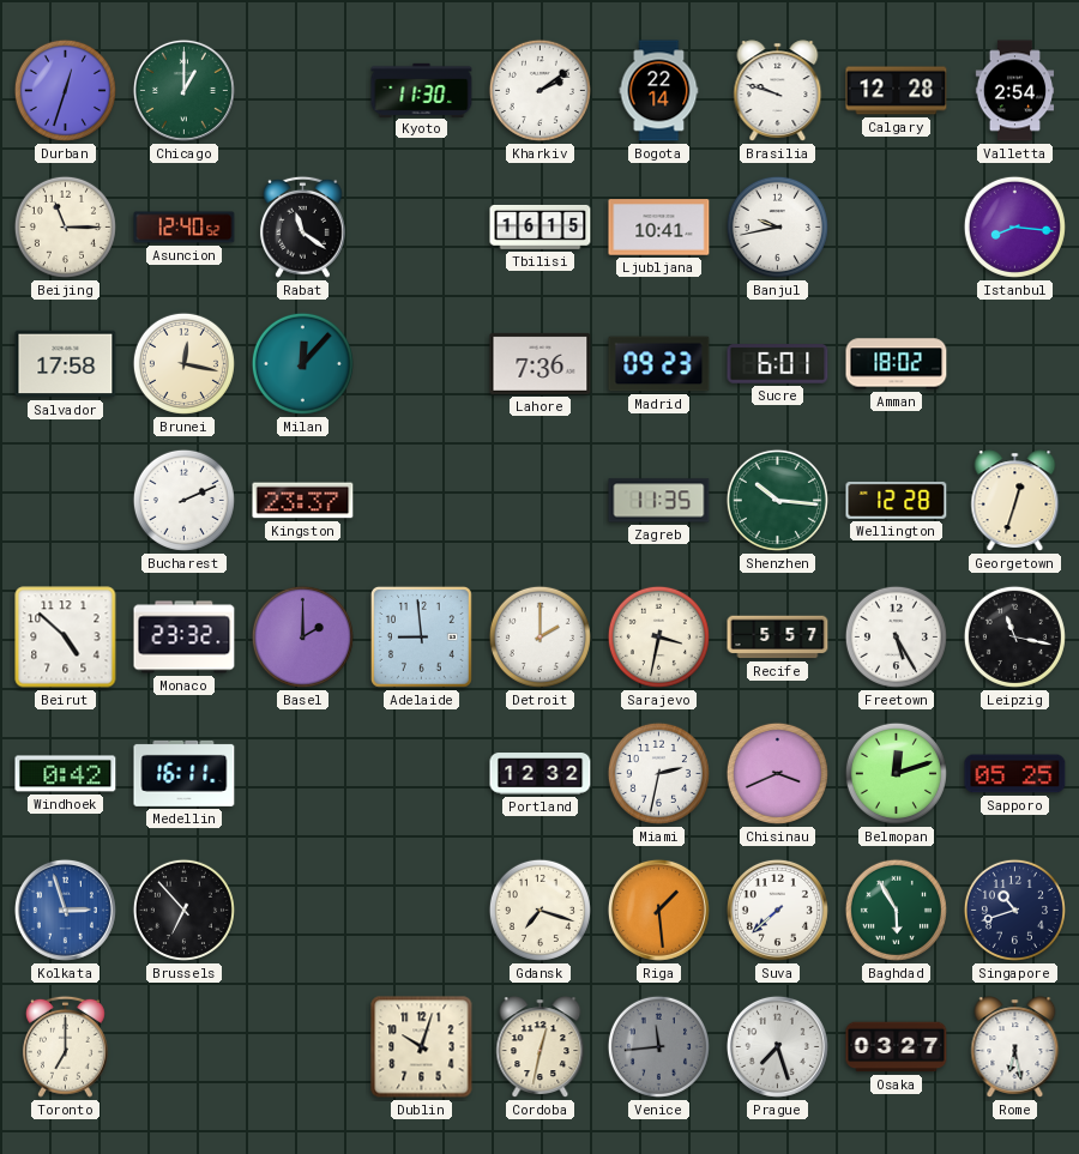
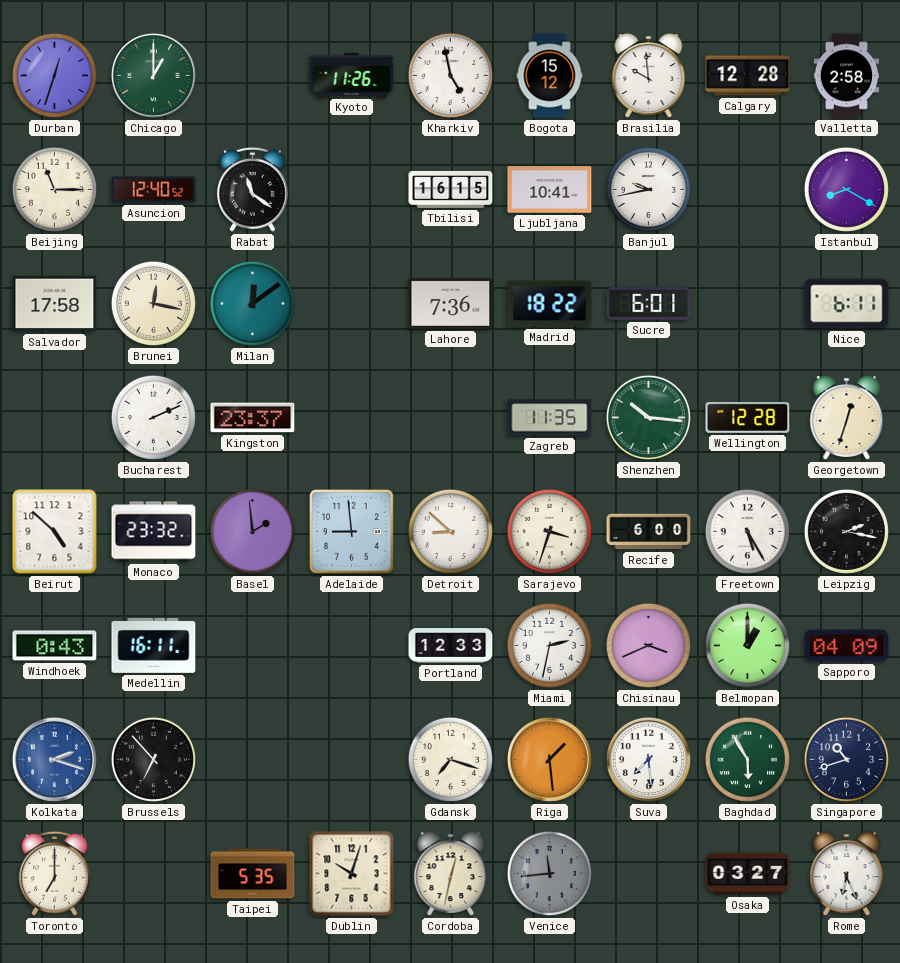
Kyoto: 11:30 -> 11:26 (352, 75)
Kharkiv: 2:09 -> 4:58 (450, 75)
Bogota: 22:14 -> 15:12 (550, 76)
Brasilia: 9:48 -> 9:59 (649, 76)
Valletta: 2:54 -> 2:58 (847, 76)
Istanbul: 8:16 -> 8:20 (846, 189)
Milan: 12:07 -> 12:09 (252, 303)
Madrid: 09:23 -> 18:22 (550, 304)
Amman: 18:02 -> none (897, 364)
Nice: none -> 6:11 (847, 304)
Basel: 2:00 -> 1:59 (252, 531)
Detroit: 2:00 -> 8:52 (450, 531)
Sarajevo: 3:32 -> 3:33 (549, 531)
Recife: 5:57 -> 6:00 (649, 532)
Leipzig: 11:17 -> 2:17 (846, 531)
Windhoek: 0:42 -> 0:43 (55, 646)
Portland: 12:32 -> 12:33 (451, 646)
Belmopan: 12:12 -> 1:00 (747, 645)
Sapporo: 05:25 -> 04:09 (847, 646)
Kolkata: 2:57 -> 2:18 (54, 759)
Suva: 7:38 -> 7:29 (648, 759)
Taipei: none -> 5:35 (253, 874)
Prague: 7:27 -> none (777, 1046)
Rome: 6:28 -> 6:26 (847, 874)
